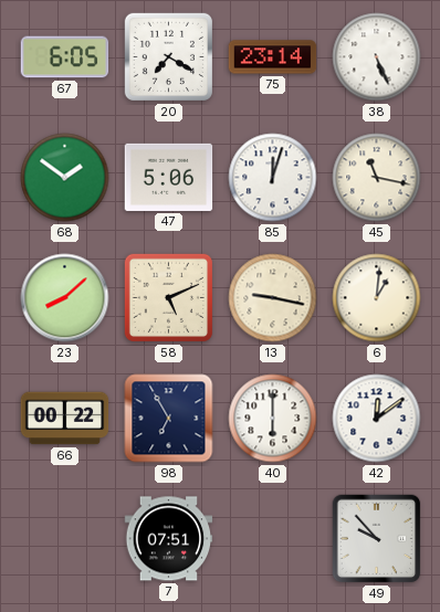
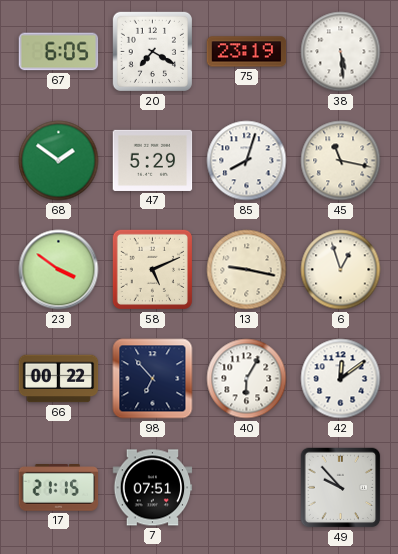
75: 23:14 -> 23:19 (247, 52)
38: 5:26 -> 5:29 (341, 52)
47: 5:06 -> 5:29 (153, 160)
85: 12:03 -> 8:03 (247, 161)
23: 8:08 -> 3:51 (59, 270)
6: 1:01 -> 12:57 (341, 270)
98: 6:55 -> 6:53 (153, 379)
40: 6:00 -> 6:05 (247, 379)
17: none -> 21:15 (59, 488)
